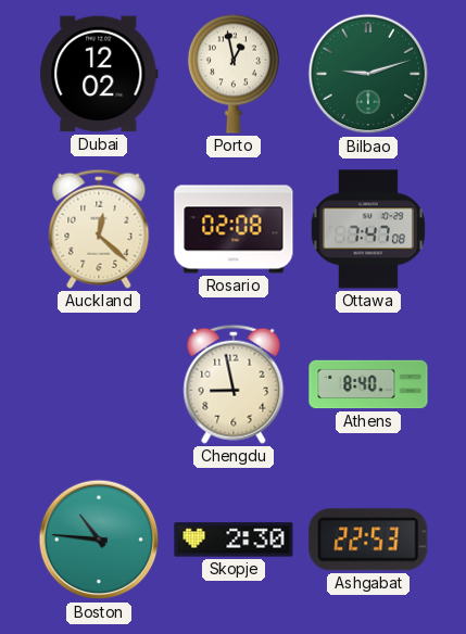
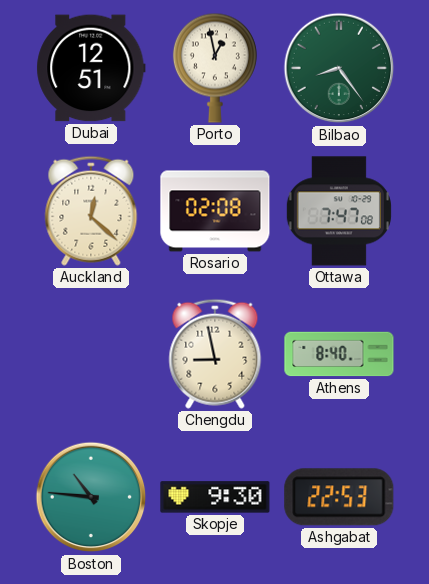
Dubai: 12:02 -> 12:51 (91, 68)
Bilbao: 9:12 -> 8:24 (339, 68)
Skopje: 2:30 -> 9:30 (215, 497)
